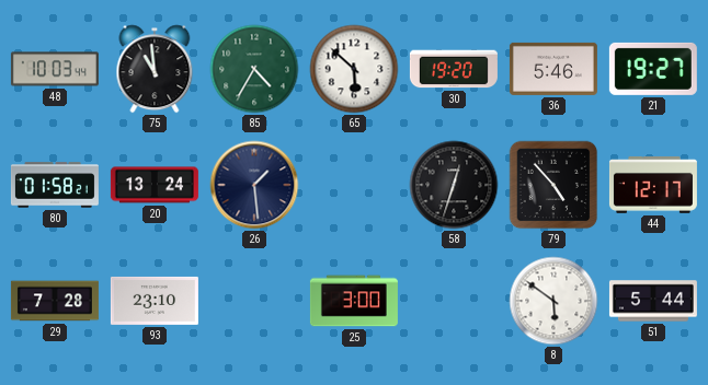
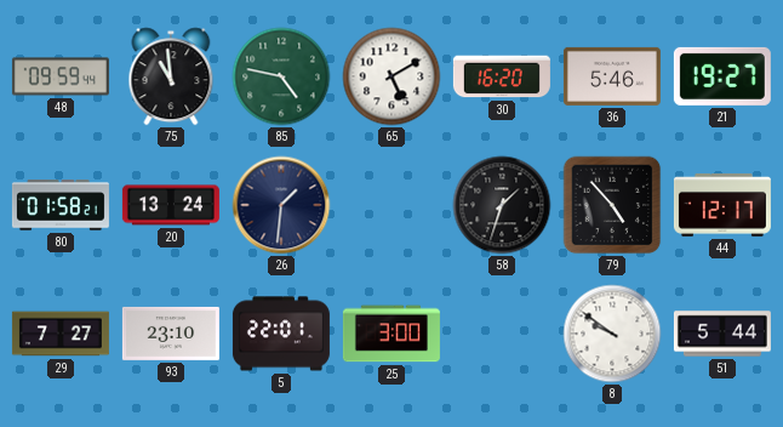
48: 10:03 -> 09:59 (61, 76)
85: 4:35 -> 4:47 (281, 76)
65: 5:52 -> 5:10 (391, 76)
30: 19:20 -> 16:20 (502, 76)
26: 1:29 -> 1:31 (281, 205)
58: 12:33 -> 1:33 (502, 205)
29: 7:28 -> 7:27 (61, 334)
5: none -> 22:01 (281, 334)
8: 5:51 -> 9:51 (612, 334)
